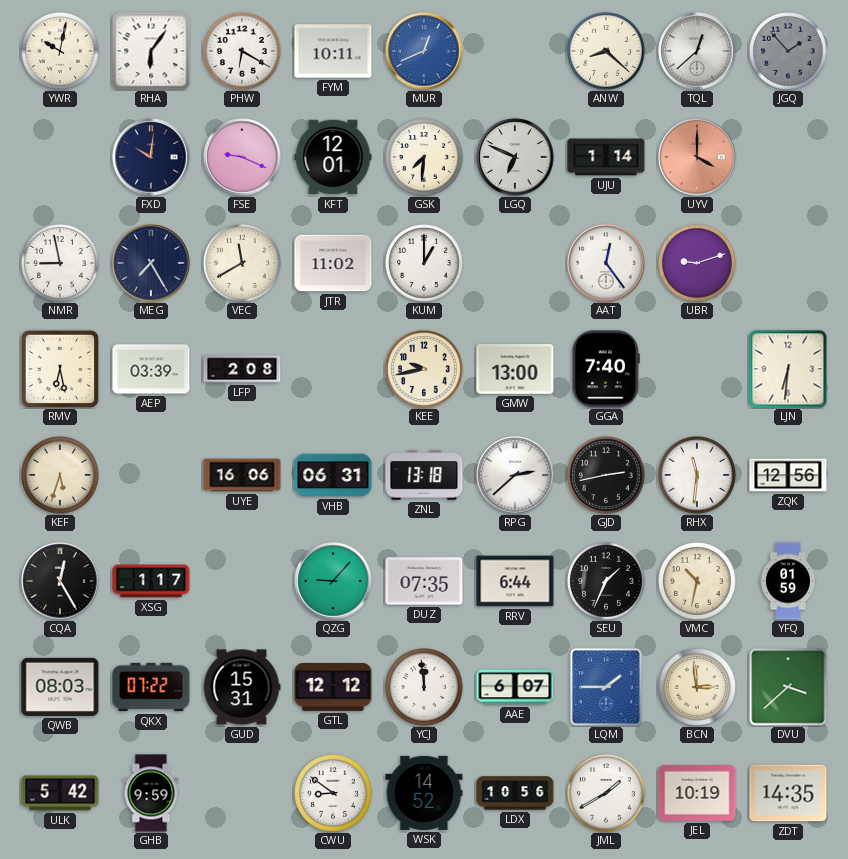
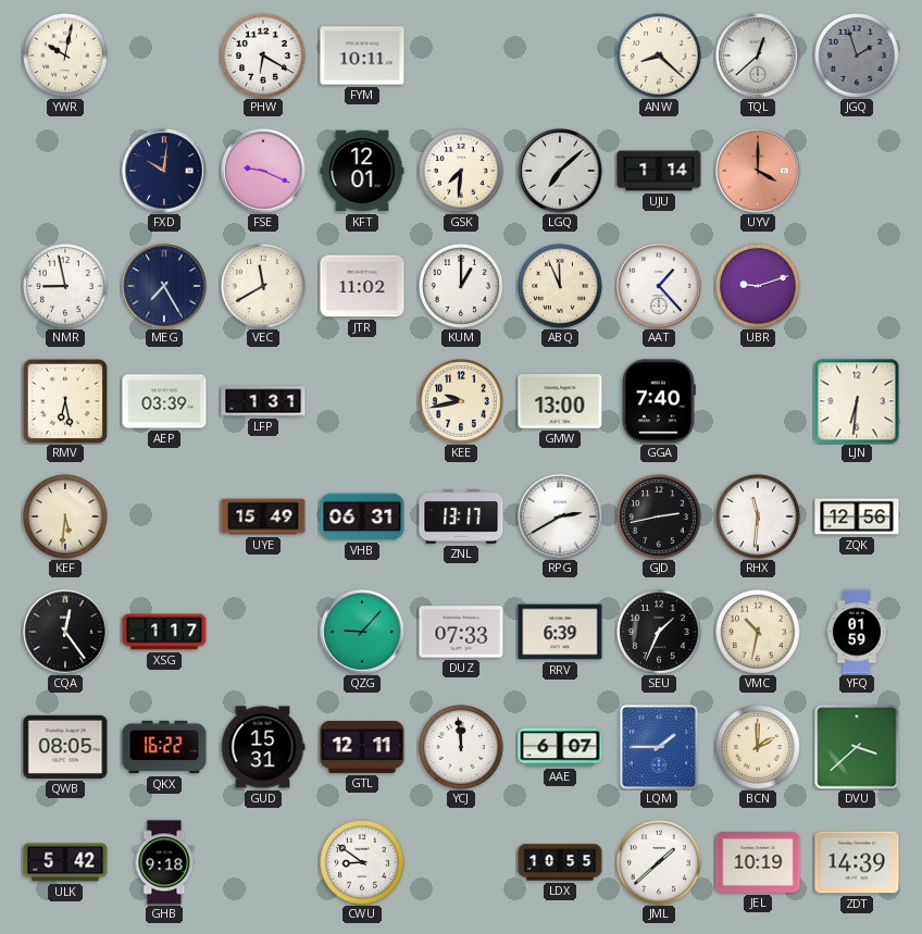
RHA: 6:06 -> none (151, 51)
MUR: 12:41 -> none (424, 51)
JGQ: 1:53 -> 1:57 (858, 57)
LGQ: 6:49 -> 7:08 (560, 171)
ABQ: none -> 11:56 (561, 287)
AAT: 12:24 -> 1:23 (659, 286)
LFP: 2:08 -> 1:31 (263, 401)
KEF: 5:33 -> 5:31 (66, 518)
UYE: 16:06 -> 15:49 (263, 516)
ZNL: 13:18 -> 13:17 (461, 516)
RPG: 2:38 -> 2:40 (560, 516)
CQA: 12:25 -> 12:24 (65, 632)
DUZ: 07:35 -> 07:33 (461, 632)
RRV: 6:44 -> 6:39 (560, 632)
QWB: 08:03 -> 08:05 (65, 747)
QKX: 07:22 -> 16:22 (164, 747)
GTL: 12:12 -> 12:11 (362, 747)
BCN: 2:59 -> 2:00 (759, 748)
GHB: 9:59 -> 9:18 (164, 862)
WSK: 14:52 -> none (424, 793)
LDX: 10:56 -> 10:55 (560, 862)
JML: 1:40 -> 1:38 (660, 863)
ZDT: 14:35 -> 14:39 (857, 862)
